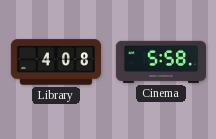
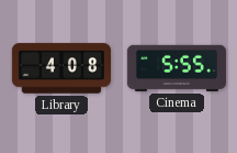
Cinema: 5:58 -> 5:55 (176, 68)
